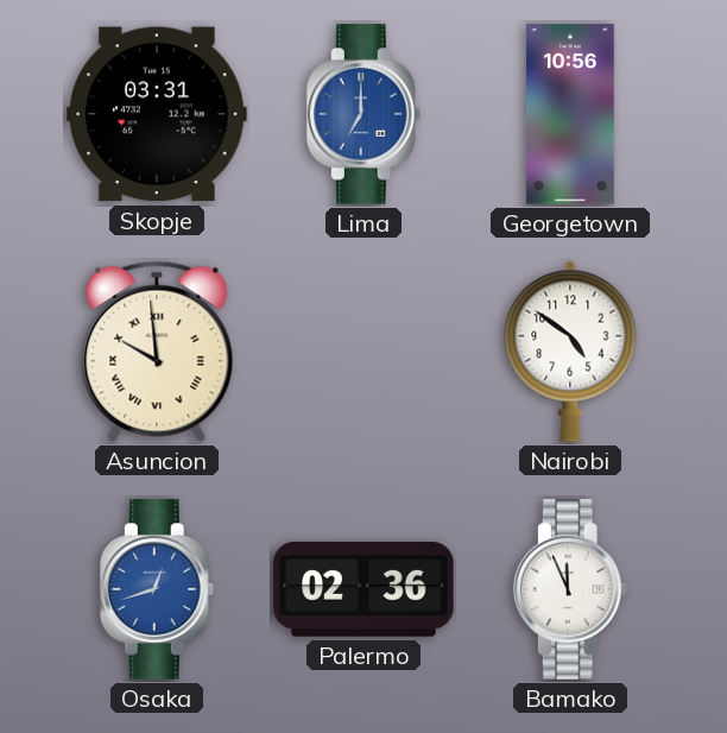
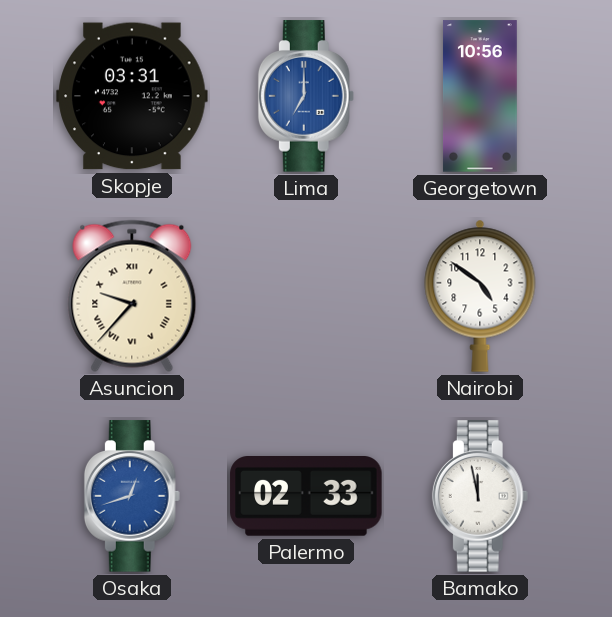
Asuncion: 9:59 -> 9:37 (132, 296)
Palermo: 02:36 -> 02:33 (306, 497)
Bamako: 11:56 -> 11:58 (480, 496)
